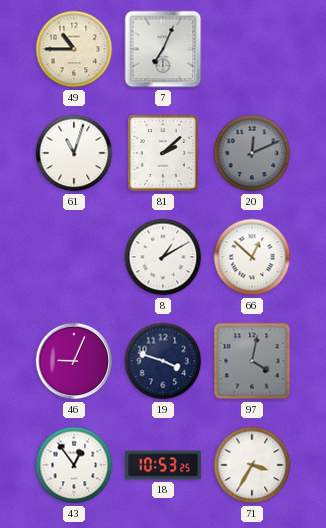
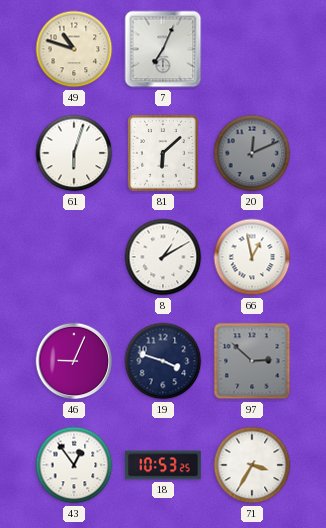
49: 10:45 -> 10:48 (74, 49)
61: 11:03 -> 6:03 (74, 153)
81: 2:08 -> 6:08 (164, 154)
66: 12:52 -> 12:58 (252, 257)
97: 4:02 -> 2:52 (252, 361)
